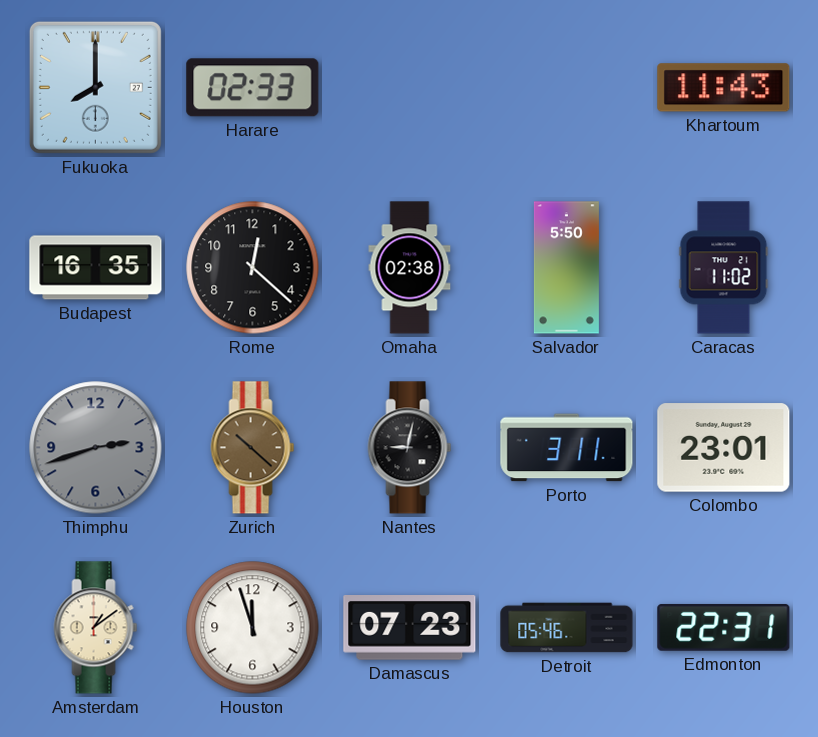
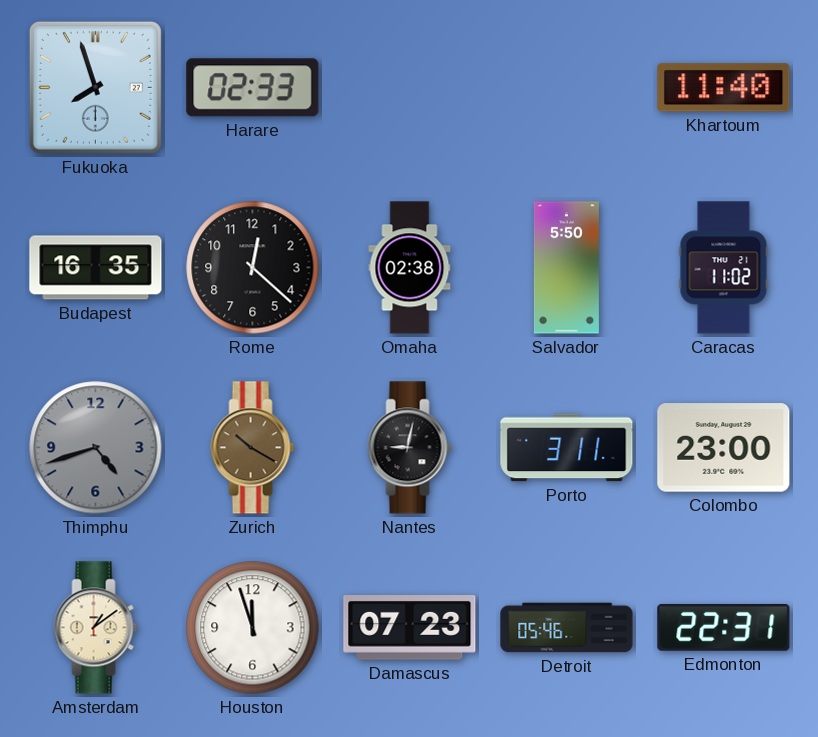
Fukuoka: 8:00 -> 7:57 (95, 87)
Khartoum: 11:43 -> 11:40 (724, 88)
Thimphu: 2:42 -> 4:42 (96, 448)
Zurich: 10:22 -> 10:20 (253, 448)
Colombo: 23:01 -> 23:00 (724, 448)
